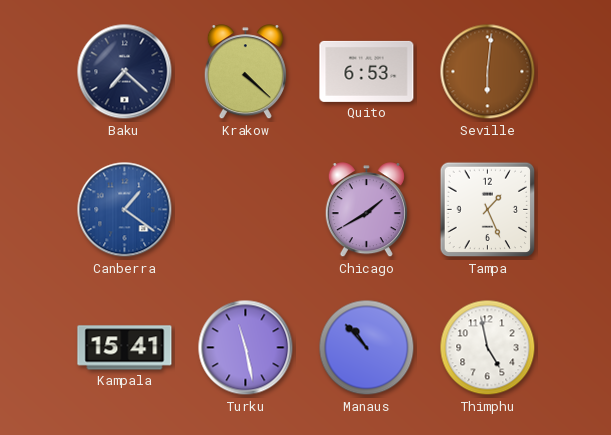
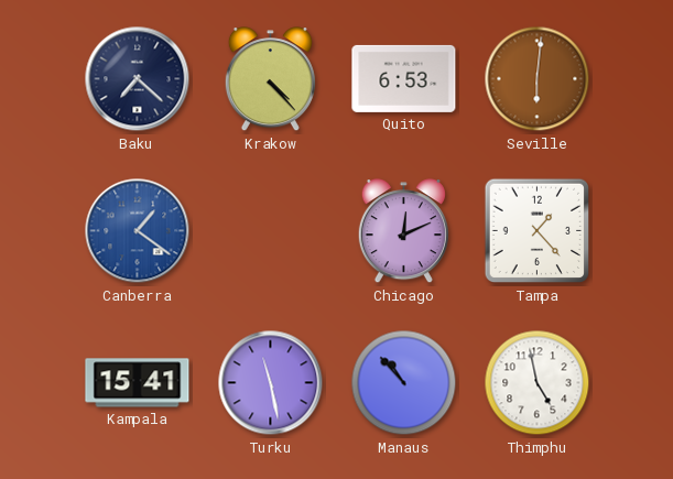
Krakow: 4:22 -> 4:23 (270, 79)
Chicago: 1:40 -> 12:11 (403, 231)
Tampa: 1:26 -> 1:23 (538, 231)
